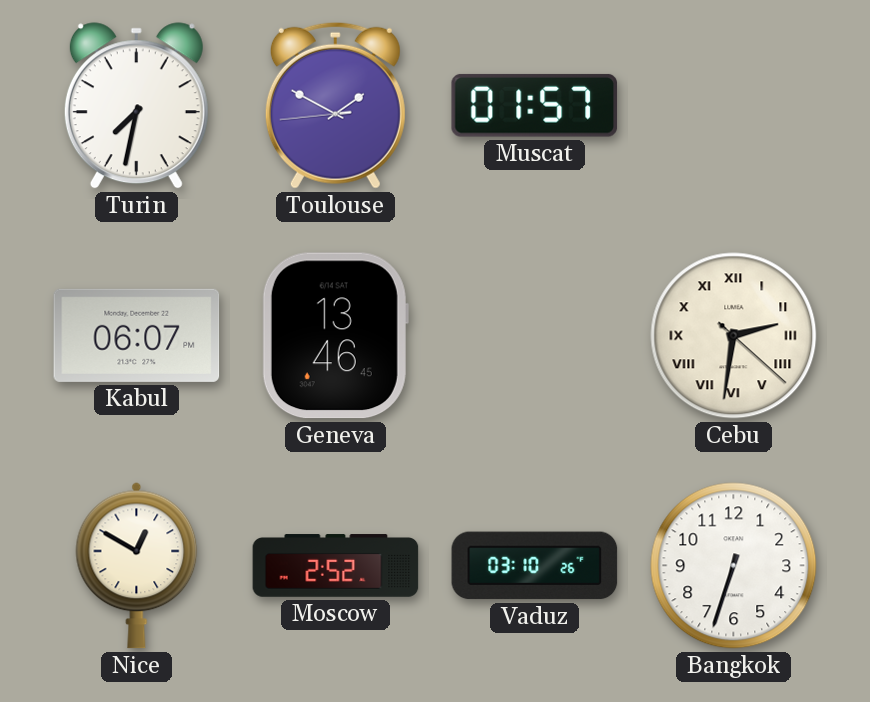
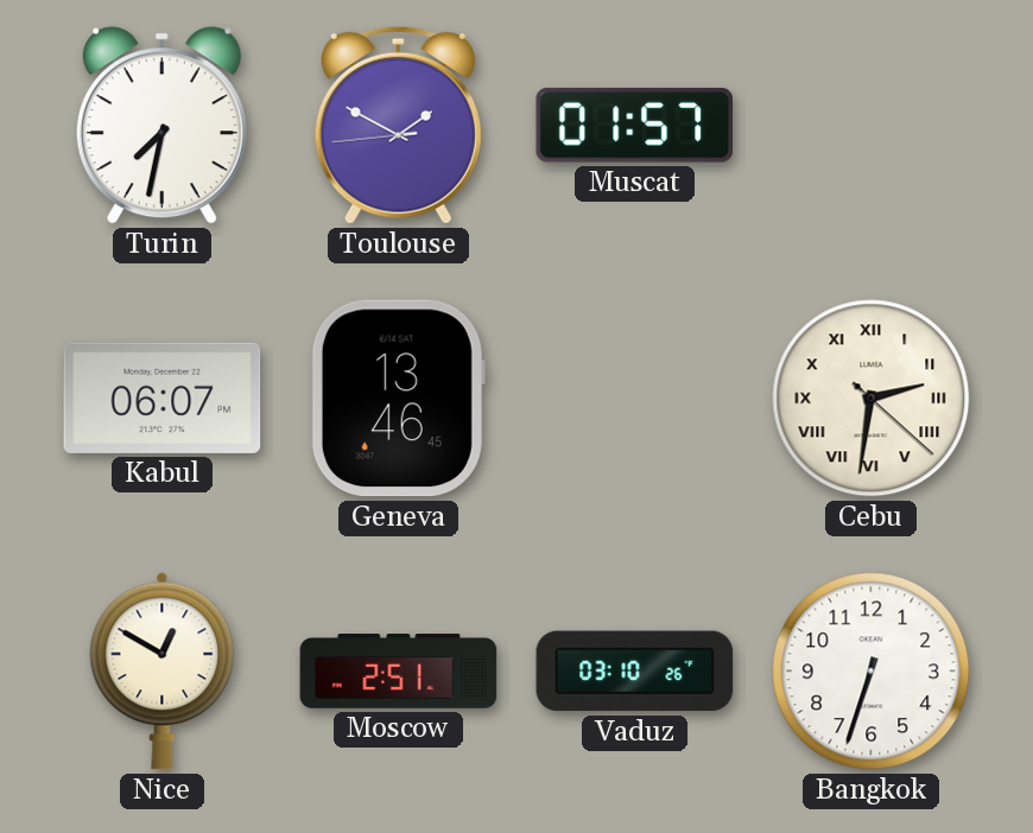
Moscow: 2:52 -> 2:51 (399, 672)
